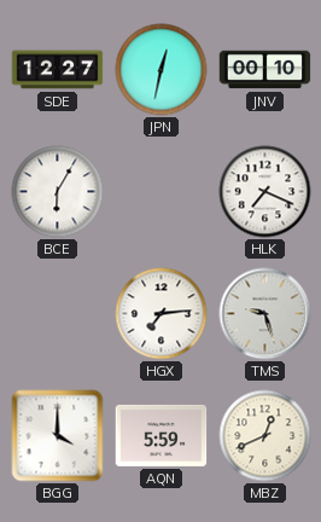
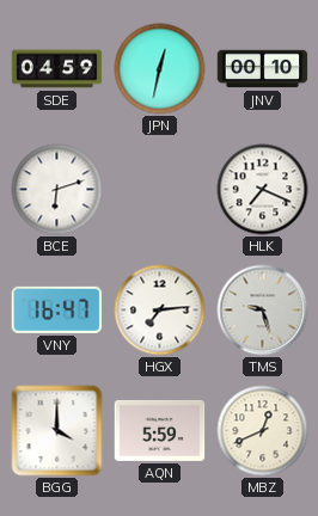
SDE: 12:27 -> 04:59 (57, 69)
BCE: 6:05 -> 6:12 (57, 190)
VNY: none -> 16:47 (57, 309)
